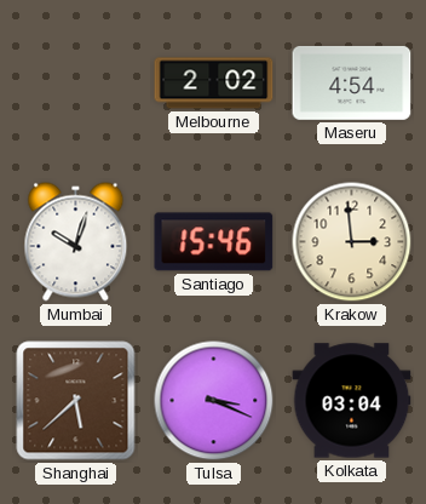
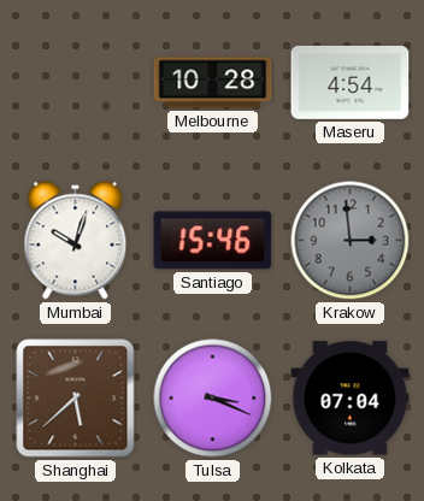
Melbourne: 2:02 -> 10:28 (213, 83)
Krakow dial: cream -> grey (351, 241)
Kolkata: 03:04 -> 07:04 (351, 399)
